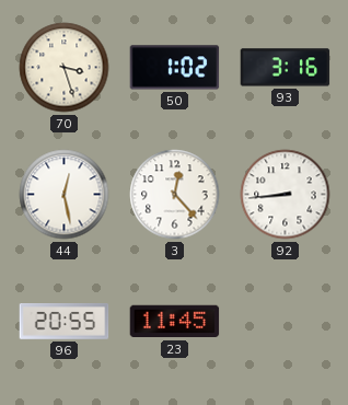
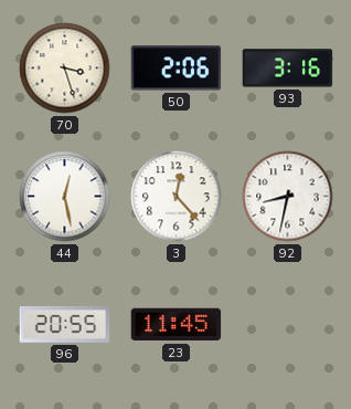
50: 1:02 -> 2:06 (177, 69)
92: 8:44 -> 8:32 (288, 197)
